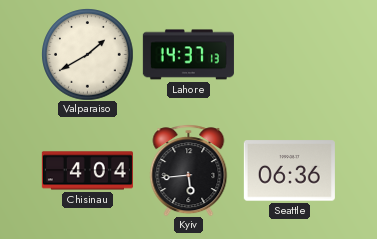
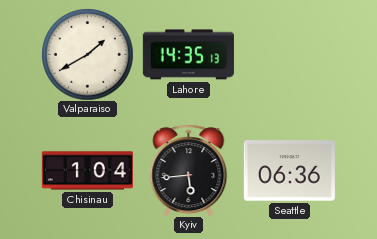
Lahore: 14:37 -> 14:35 (188, 55)
Chisinau: 4:04 -> 1:04 (87, 171)
